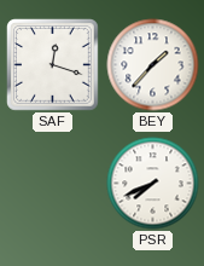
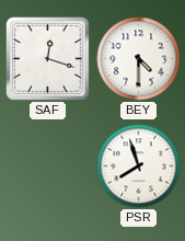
BEY: 1:37 -> 4:30 (139, 59)
PSR: 7:41 -> 7:57 (139, 167)
